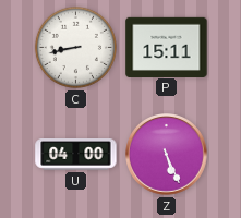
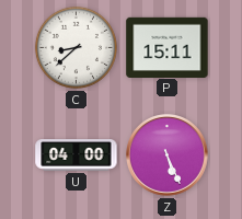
C: 8:43 -> 8:38 (76, 47)
